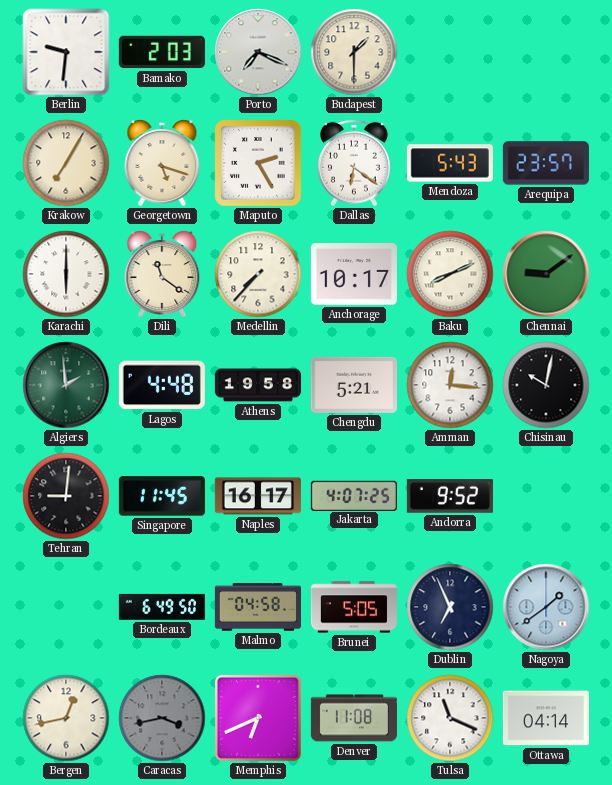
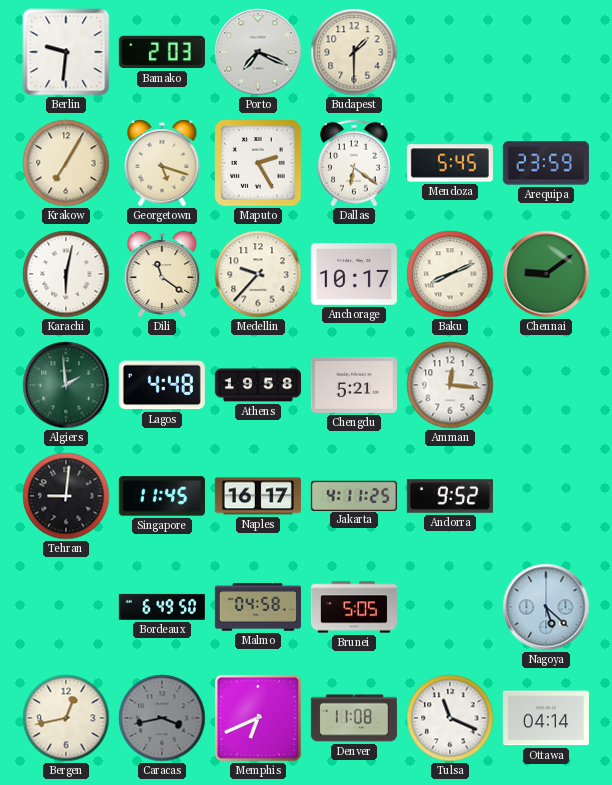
Mendoza: 5:43 -> 5:45 (450, 163)
Arequipa: 23:57 -> 23:59 (546, 163)
Karachi: 6:00 -> 6:02 (66, 274)
Medellin: 7:37 -> 9:37 (258, 274)
Chisinau: 10:02 -> none (546, 385)
Jakarta: 4:07 -> 4:11 (354, 495)
Dublin: 6:56 -> none (450, 607)
Nagoya: 1:39 -> 5:22 (546, 607)
